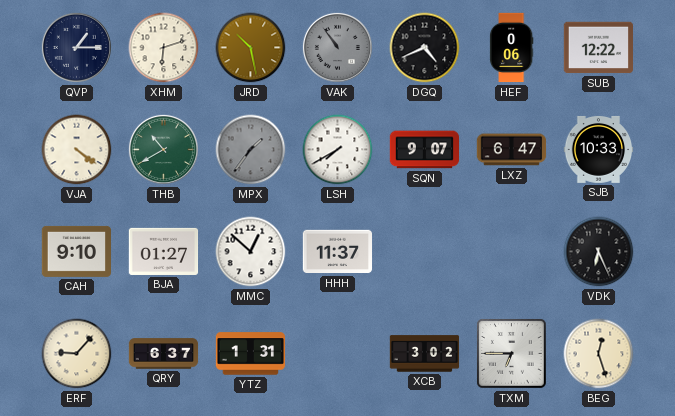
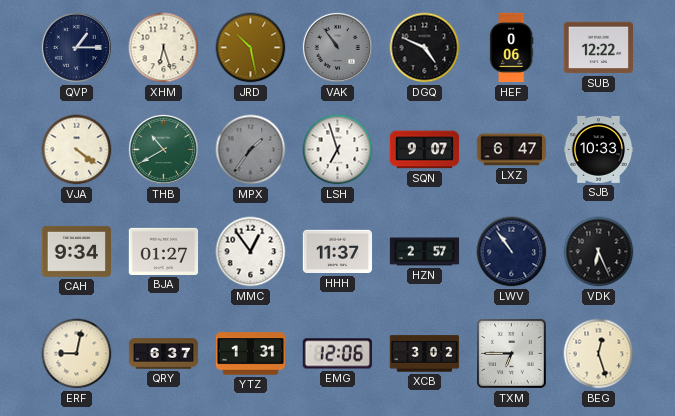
XHM: 6:12 -> 6:27 (164, 48)
DGQ: 4:41 -> 4:49 (425, 48)
LSH: 7:40 -> 6:57 (338, 150)
CAH: 9:10 -> 9:34 (77, 251)
MMC: 12:52 -> 12:54 (251, 252)
HZN: none -> 2:57 (425, 252)
LWV: none -> 10:54 (512, 252)
ERF: 9:07 -> 9:02 (77, 354)
EMG: none -> 12:06 (337, 354)
